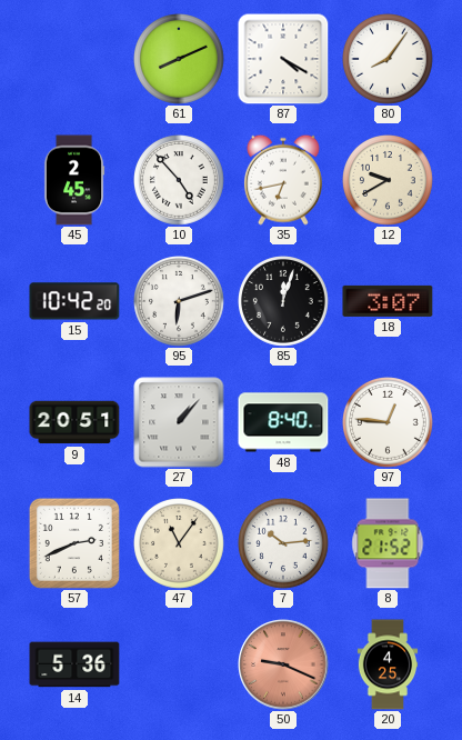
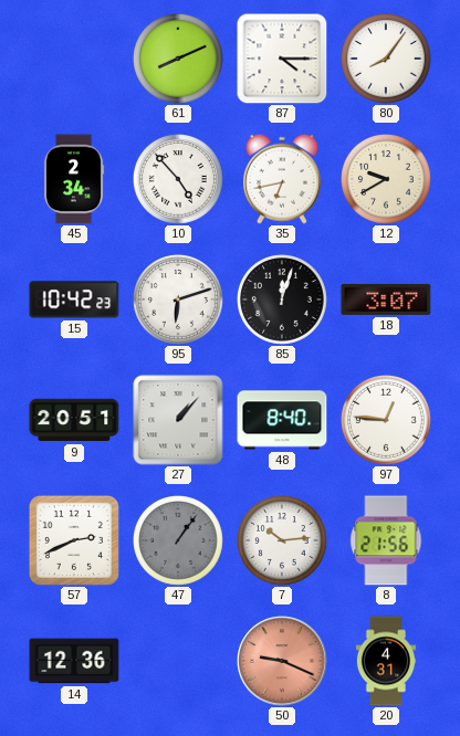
87: 4:20 -> 4:15 (282, 59)
45: 2:45 -> 2:34 (74, 179)
15: 10:42:20 -> 10:42:23 (74, 299)
47: 11:06 -> 1:06 (179, 542)
47 dial: cream -> grey (179, 542)
8: 21:52 -> 21:56 (386, 540)
14: 5:36 -> 12:36 (74, 661)
20: 4:25 -> 4:31 (386, 661)
